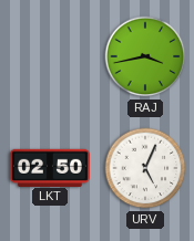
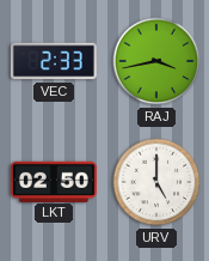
VEC: none -> 2:33 (54, 61)
URV: 5:04 -> 5:00 (156, 182)
